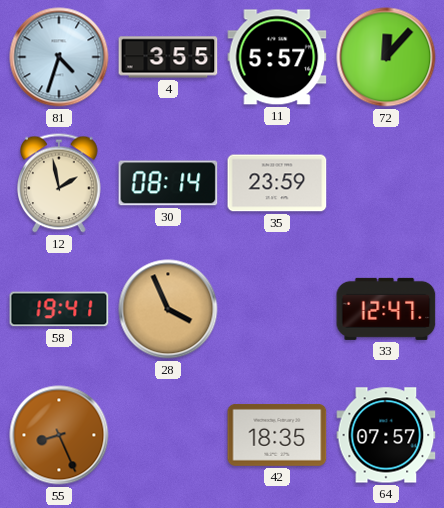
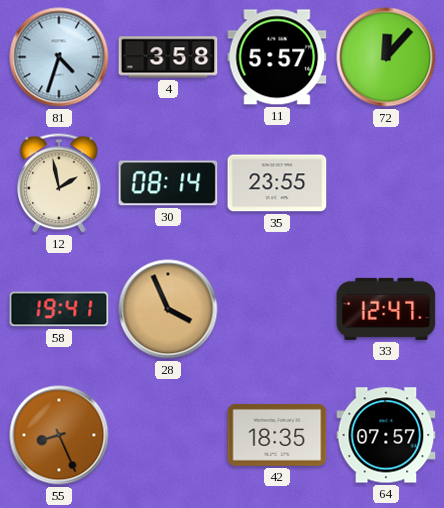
4: 3:55 -> 3:58 (168, 57)
35: 23:59 -> 23:55 (277, 183)
